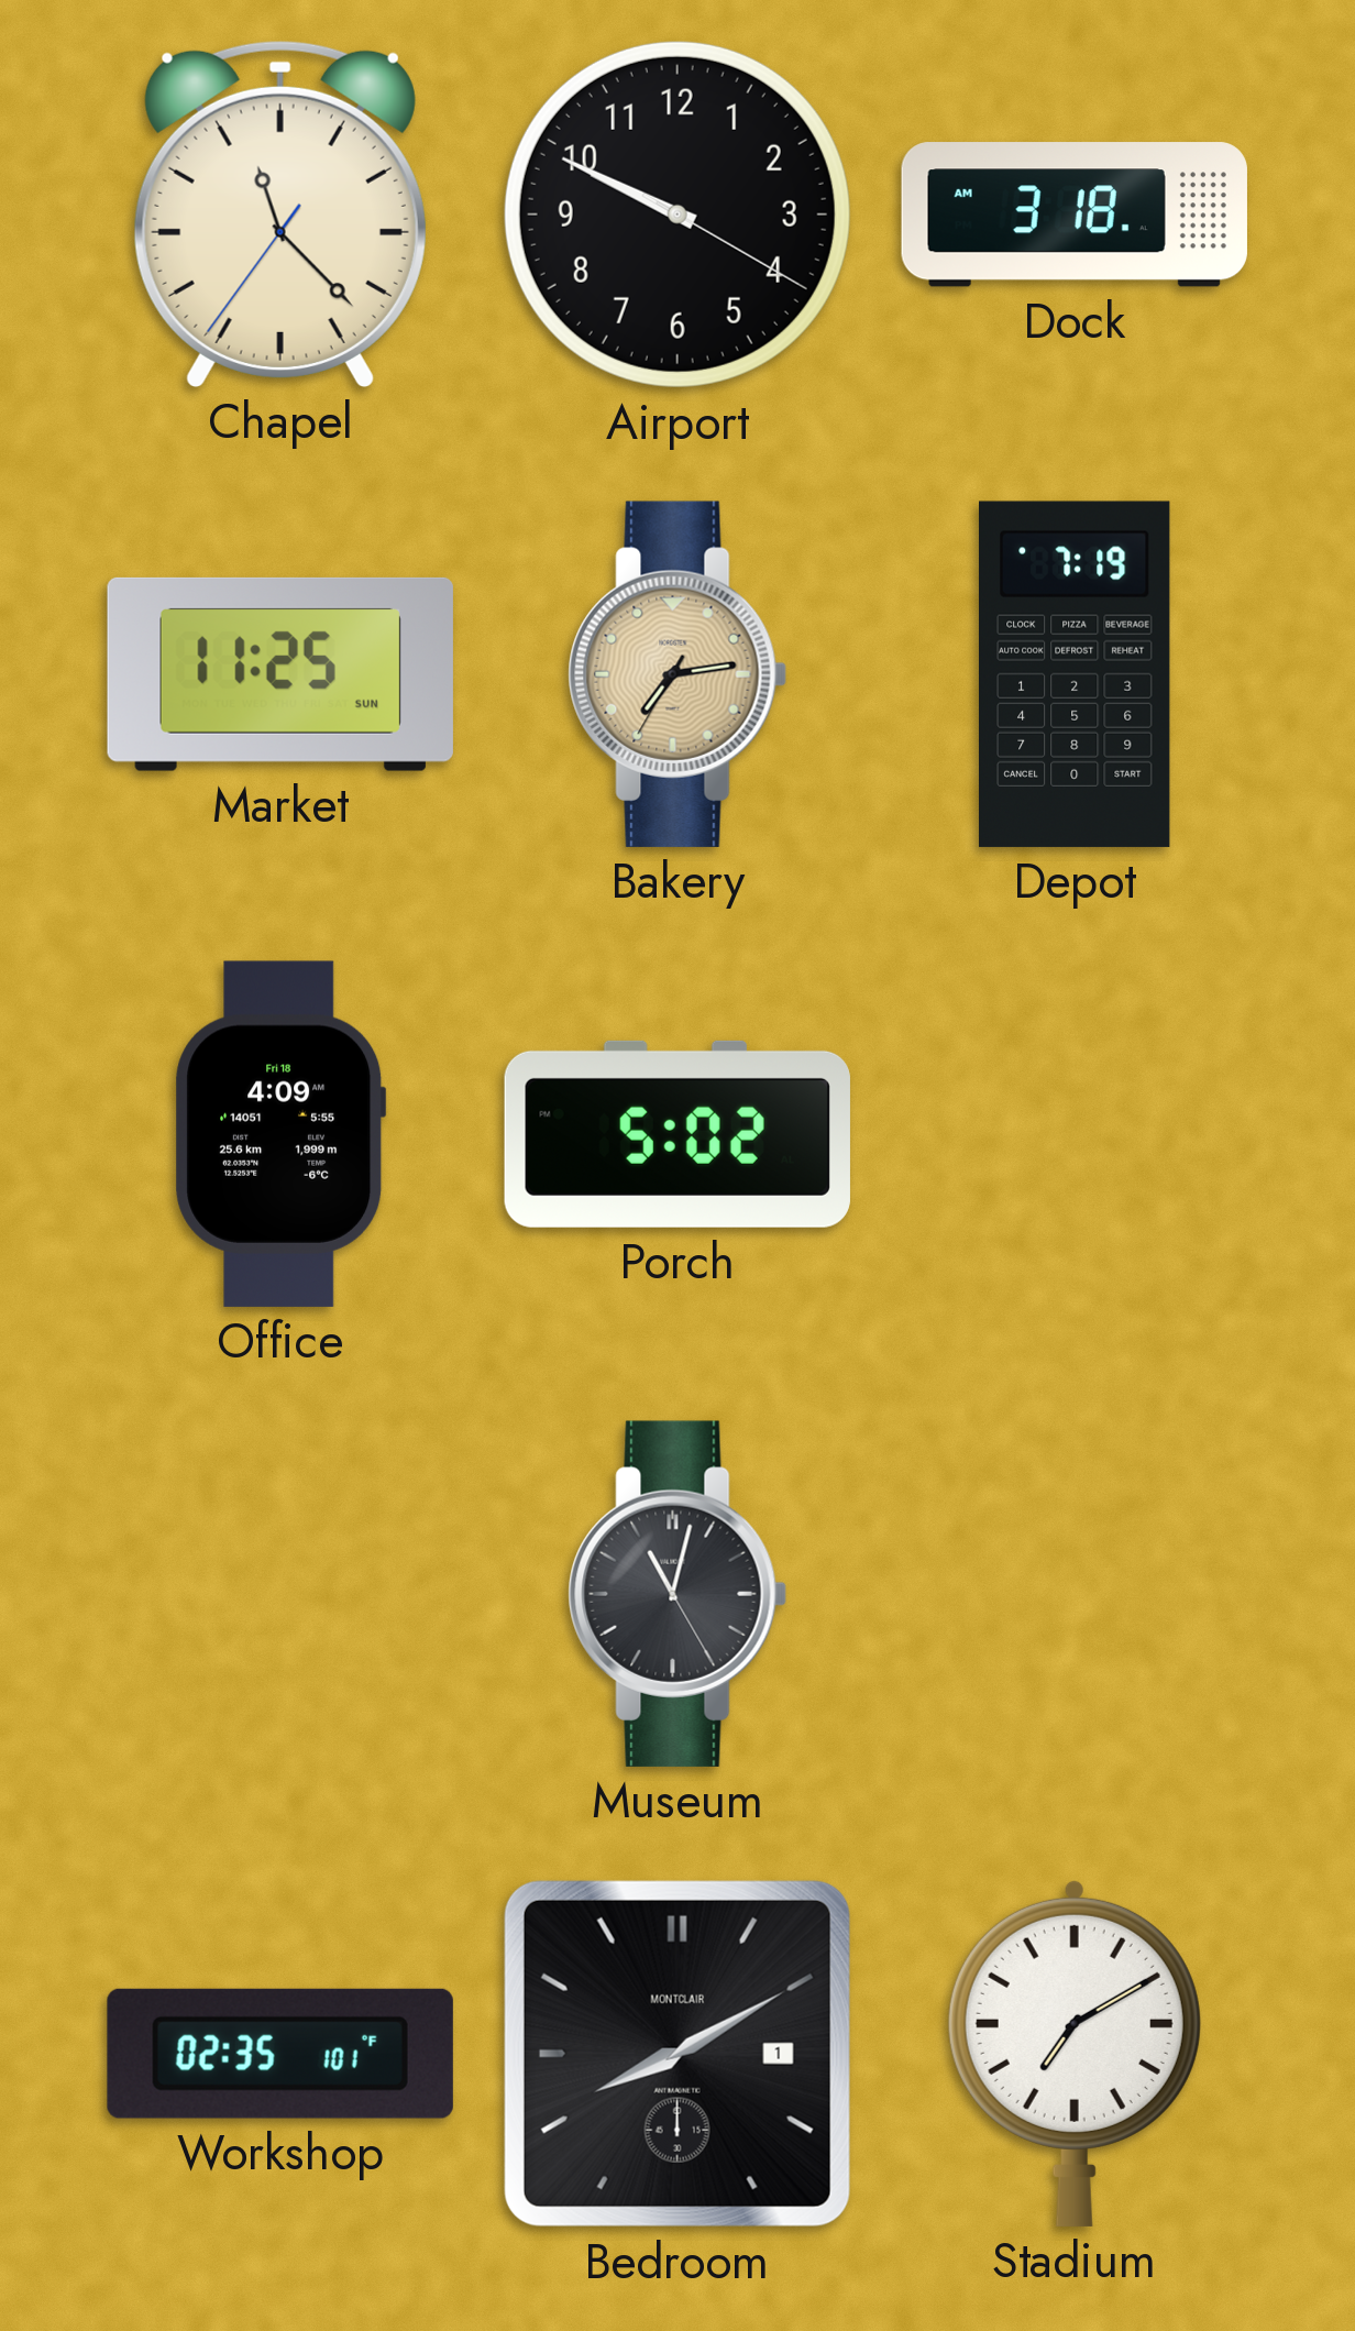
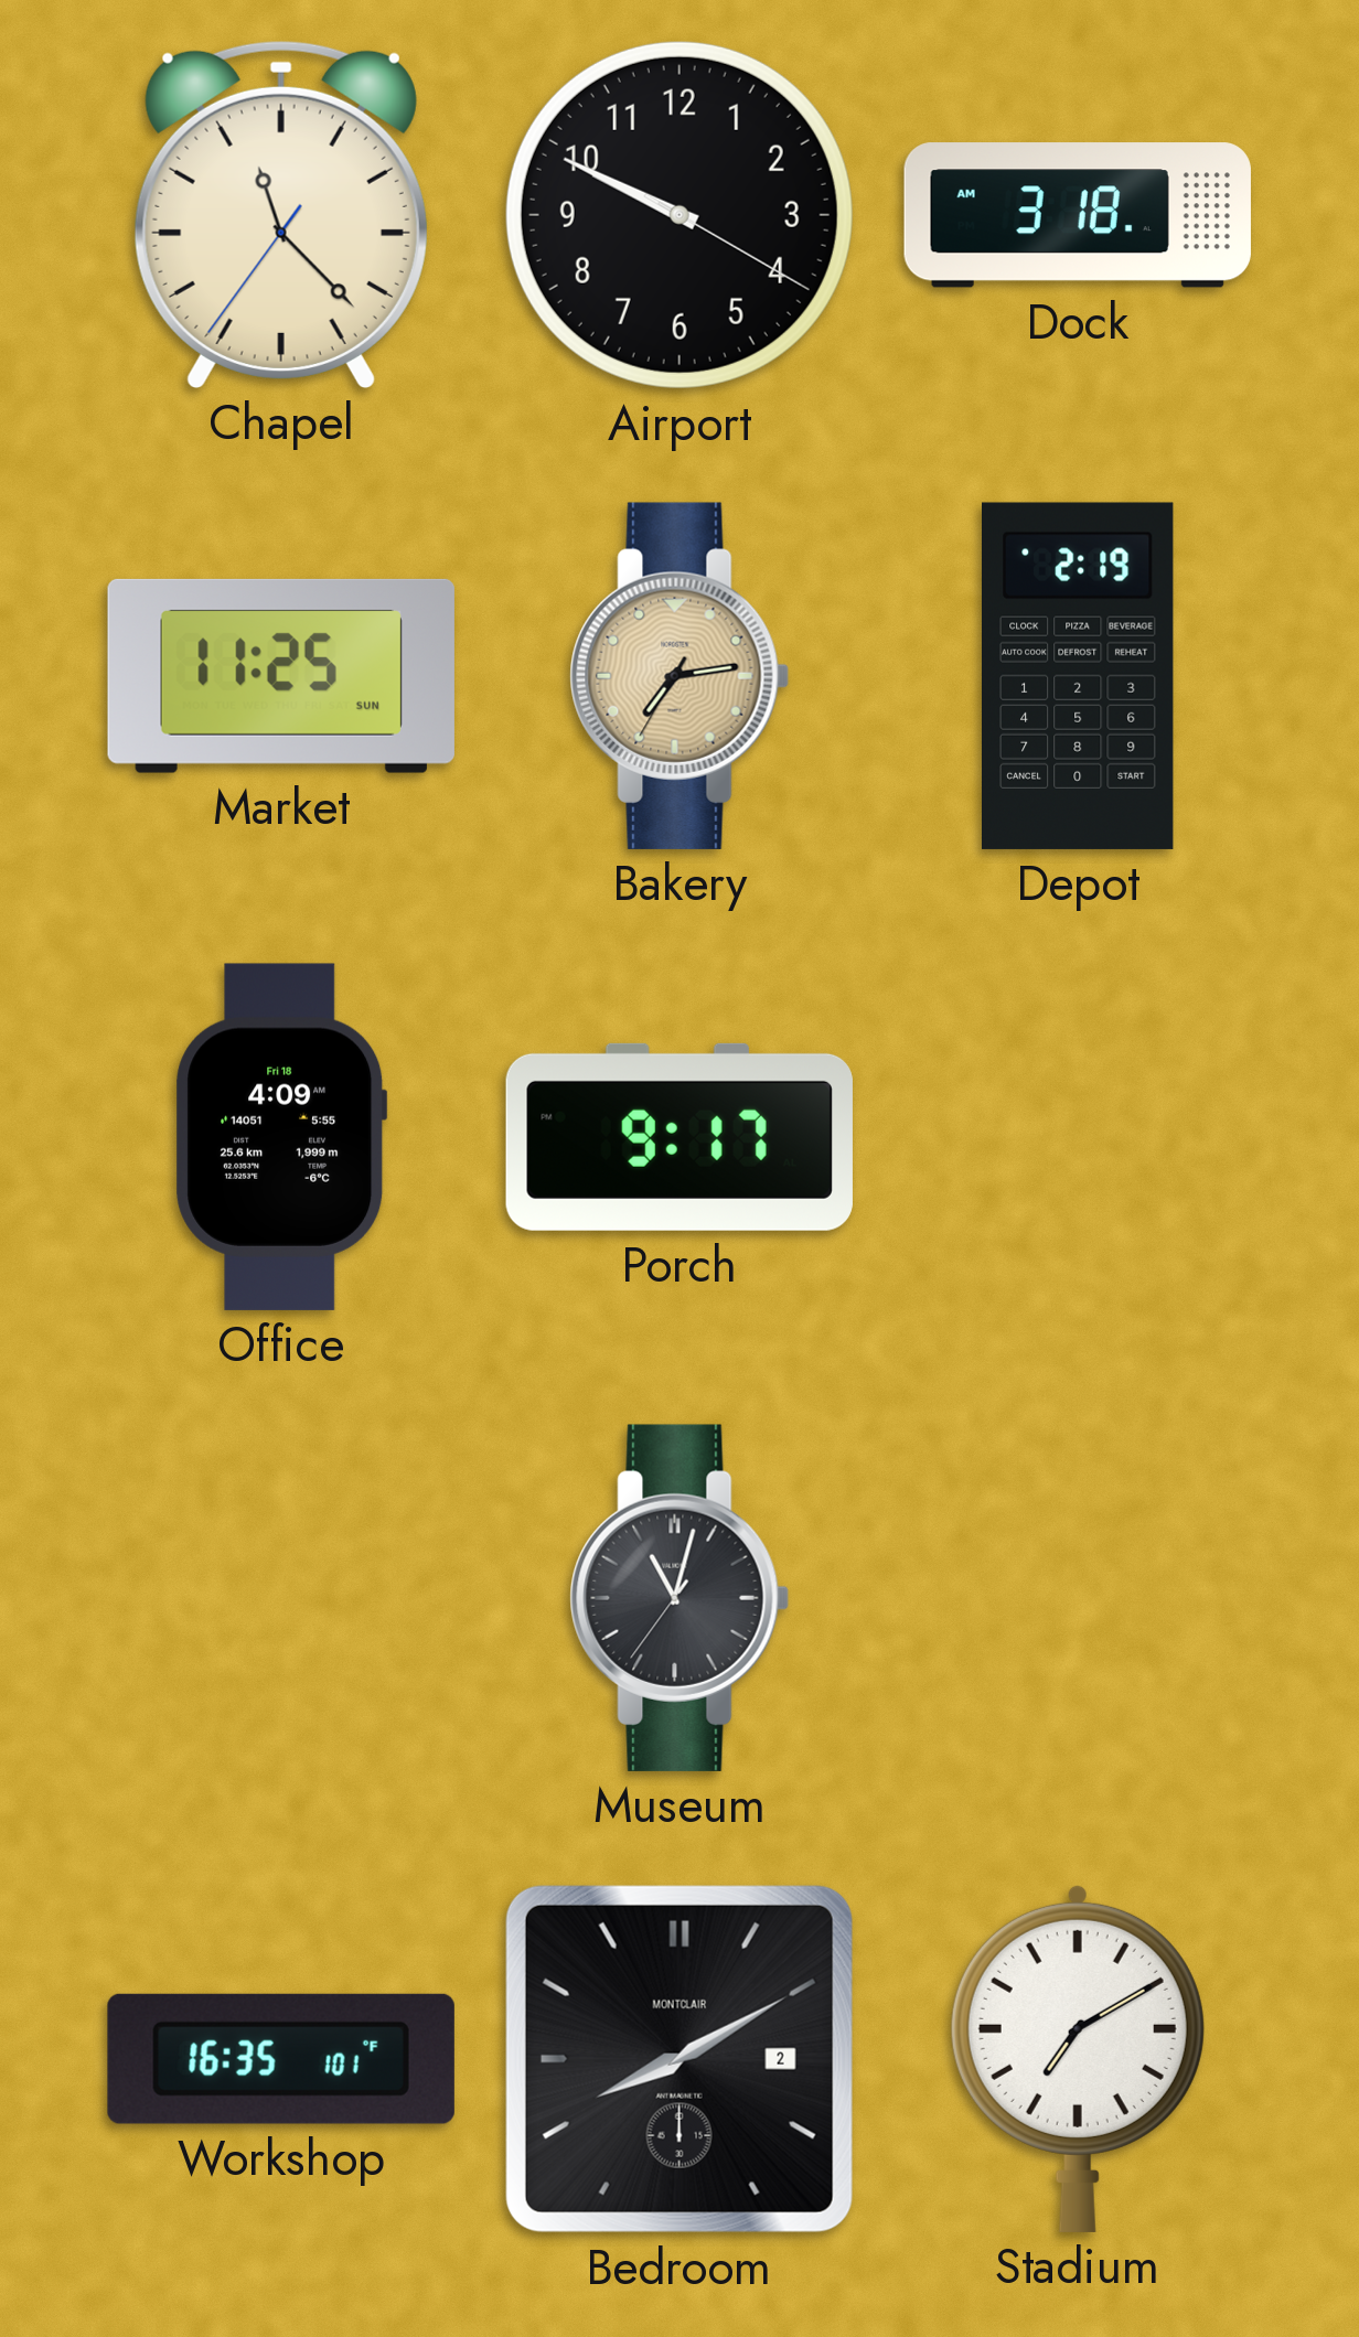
Depot: 7:19 -> 2:19 (1079, 676)
Porch: 5:02 -> 9:17 (679, 1137)
Museum: 11:02:25 -> 11:02:36 (679, 1598)
Workshop: 02:35 -> 16:35 (281, 2059)
Bedroom date: 1 -> 2 (679, 2059)
